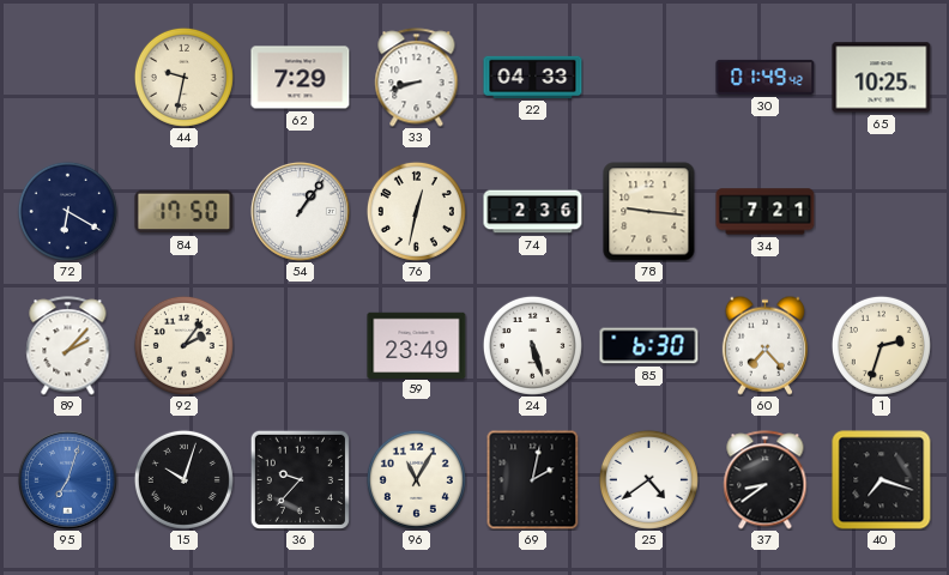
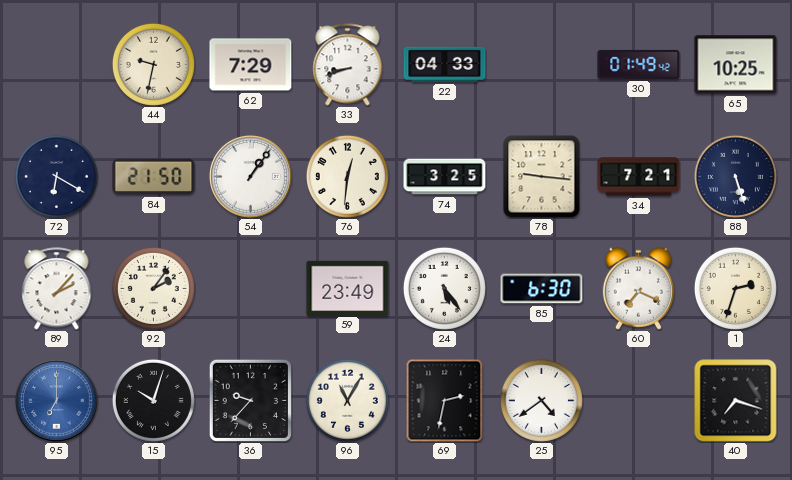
84: 17:50 -> 21:50 (154, 177)
76: 12:32 -> 12:31 (347, 176)
74: 2:36 -> 3:25 (445, 177)
88: none -> 5:27 (735, 176)
24: 5:27 -> 5:24 (444, 288)
60: 7:23 -> 7:19 (638, 288)
95: 7:03 -> 7:00 (57, 401)
69: 2:02 -> 2:32 (445, 400)
37: 8:39 -> none (766, 480)
